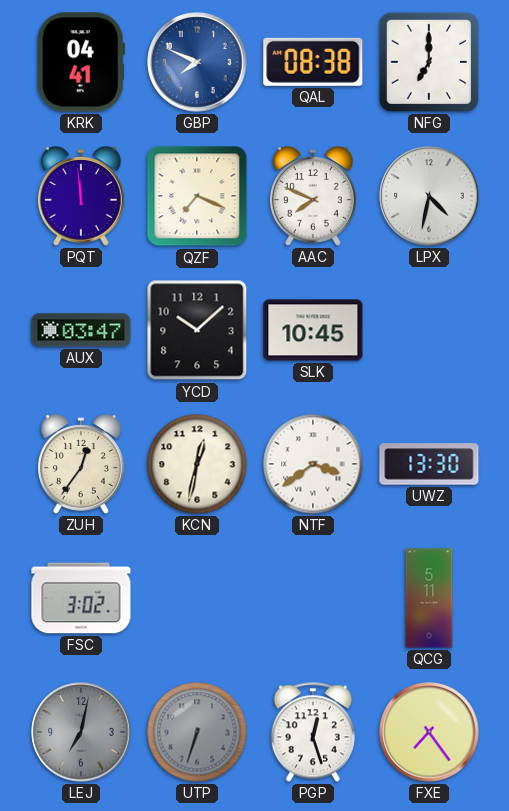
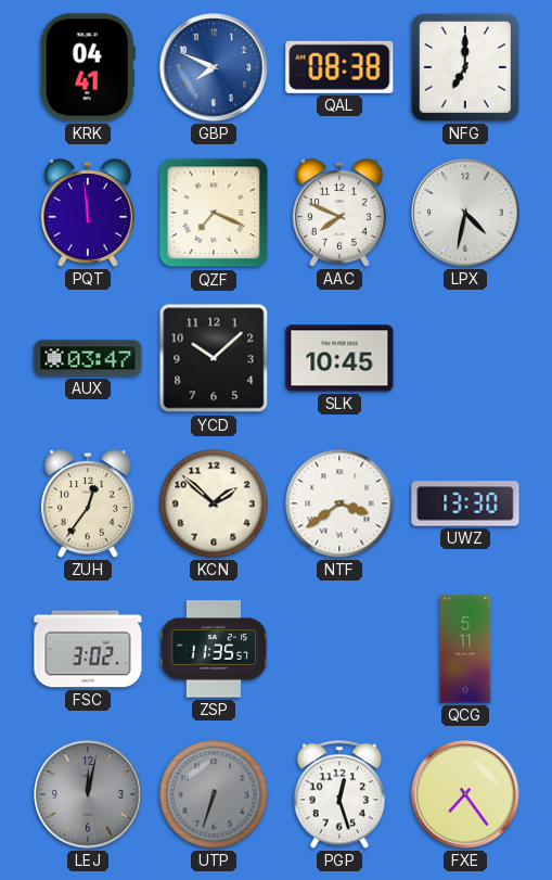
KCN: 12:32 -> 1:52 (214, 503)
ZSP: none -> 11:35 (214, 649)
LEJ: 7:02 -> 12:02 (88, 794)
